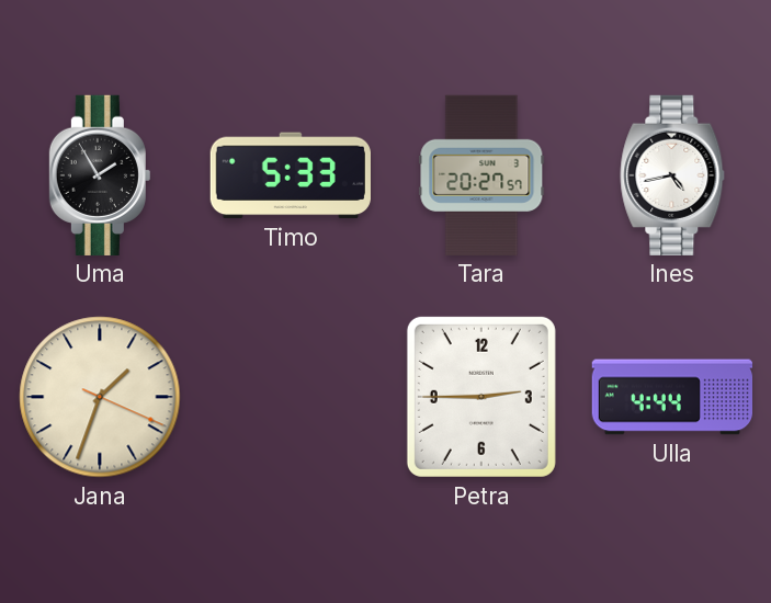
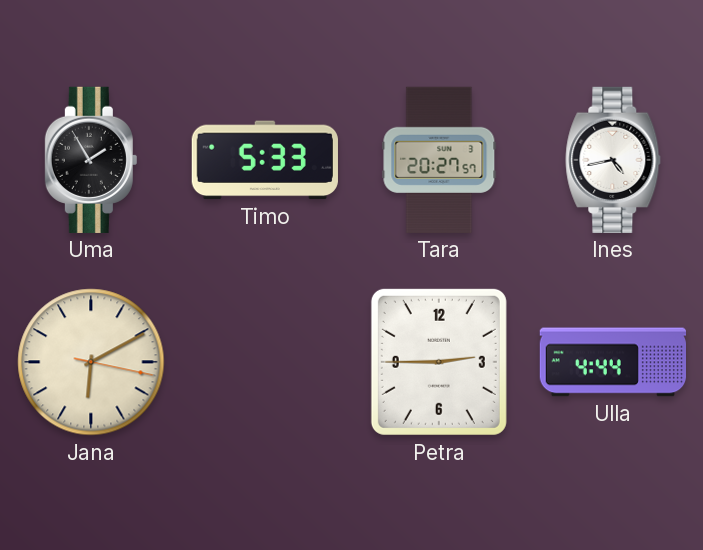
Jana: 1:33 -> 6:10 (91, 362)
